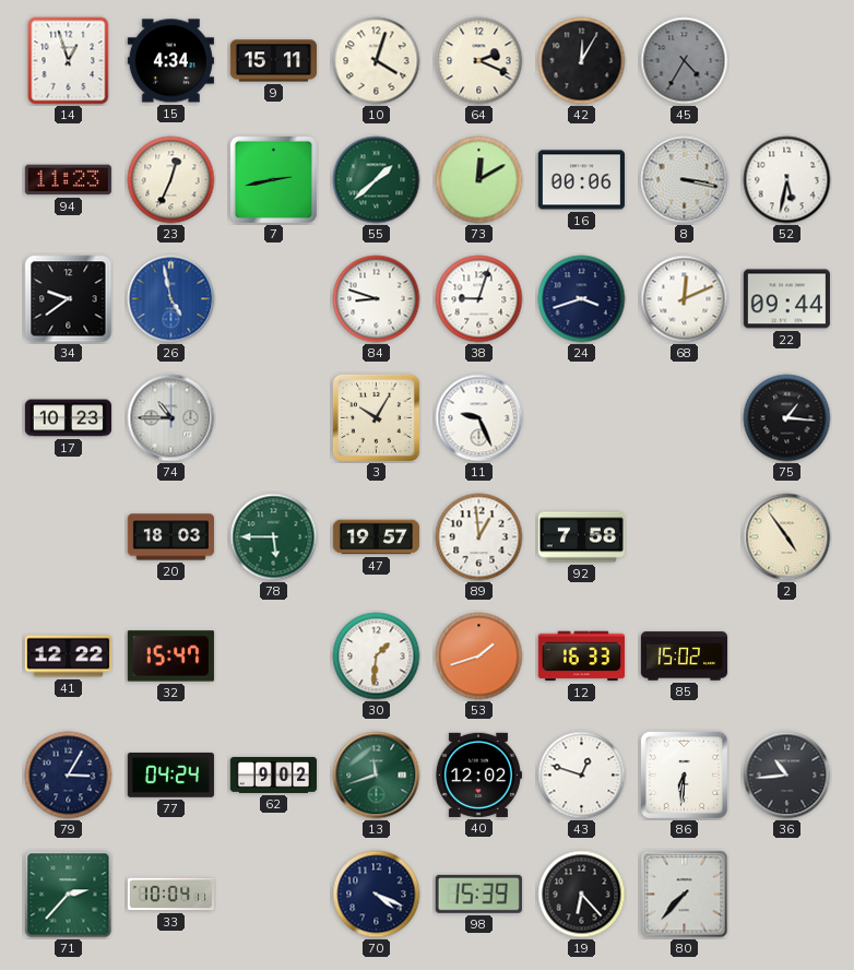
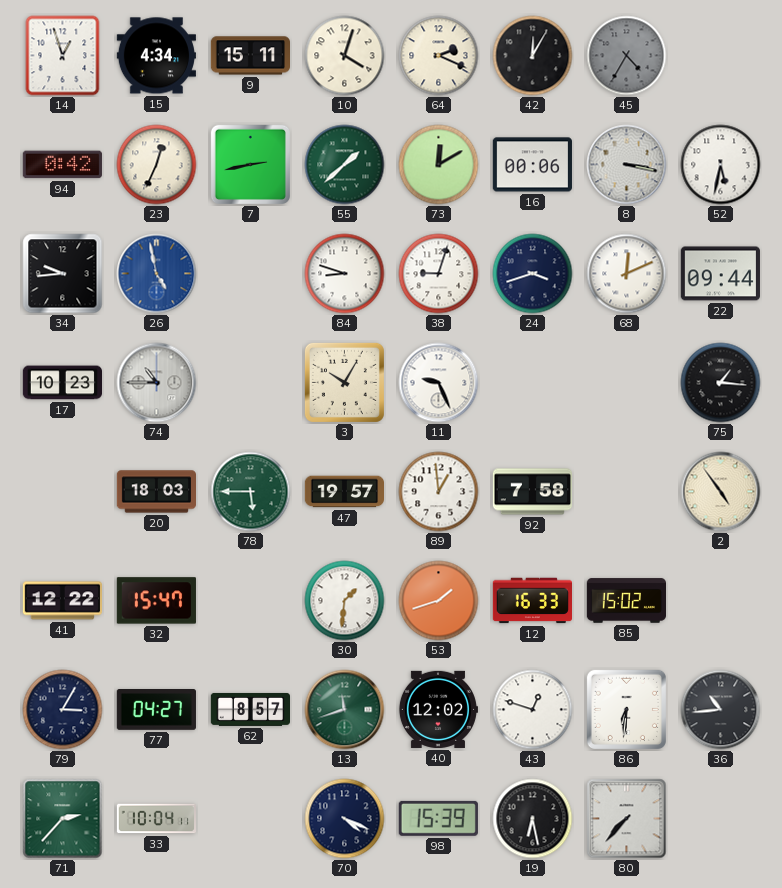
94: 11:23 -> 0:42 (62, 165)
34: 9:39 -> 9:44 (63, 274)
77: 04:24 -> 04:27 (156, 710)
62: 9:02 -> 8:57 (250, 709)
19: 6:23 -> 6:28 (533, 819)
